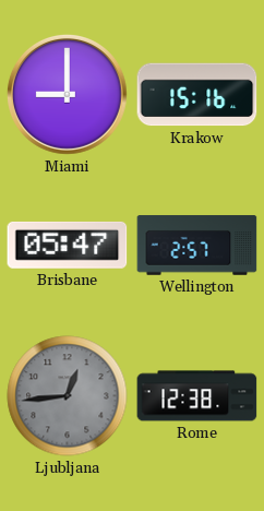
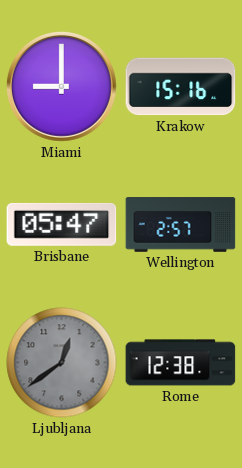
Ljubljana: 12:44 -> 12:39 (62, 363)
